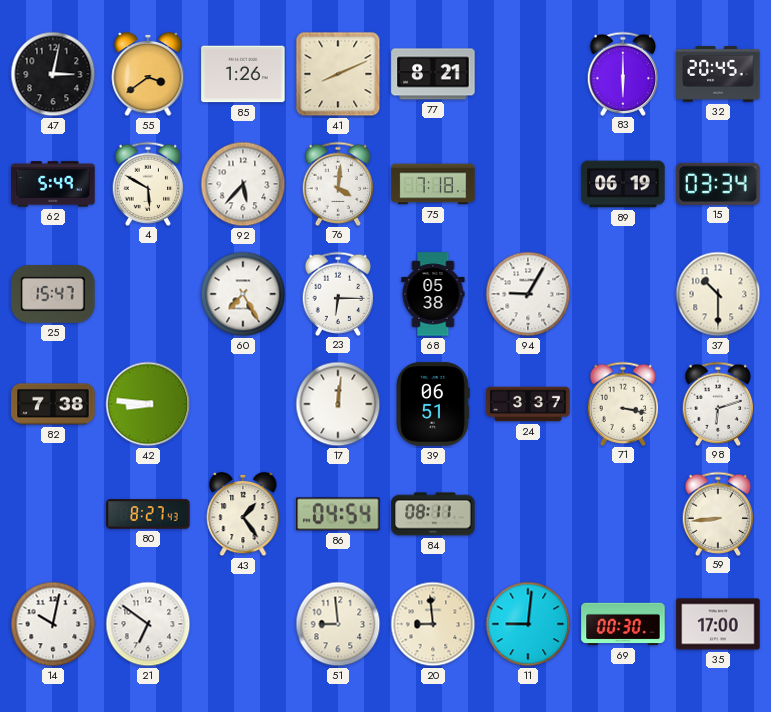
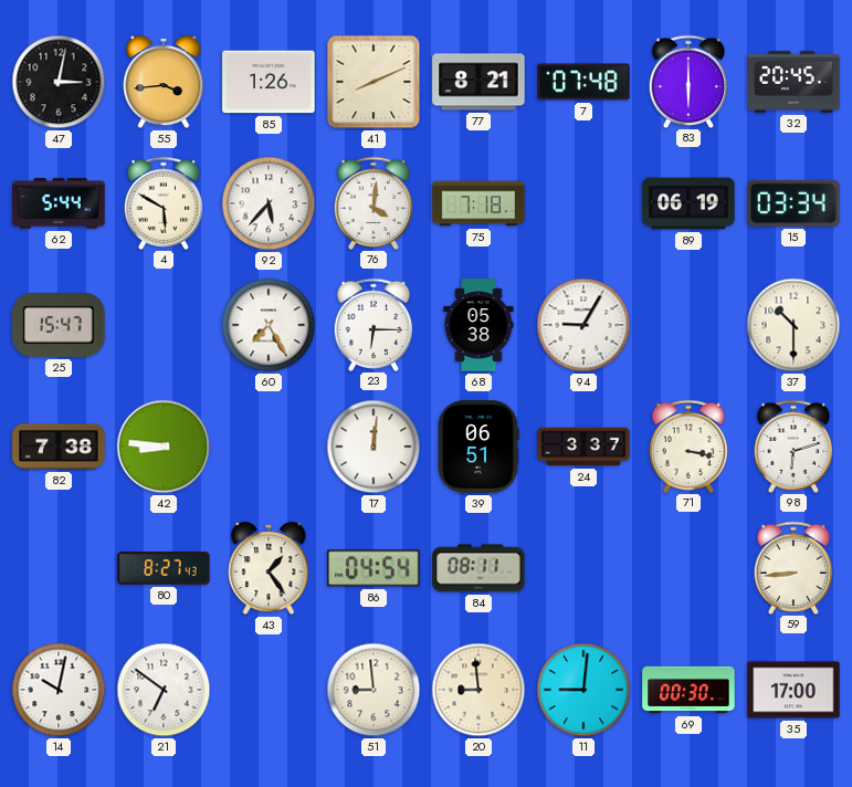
55: 3:39 -> 3:44 (164, 82)
7: none -> 07:48 (583, 82)
62: 5:49 -> 5:44 (59, 203)
